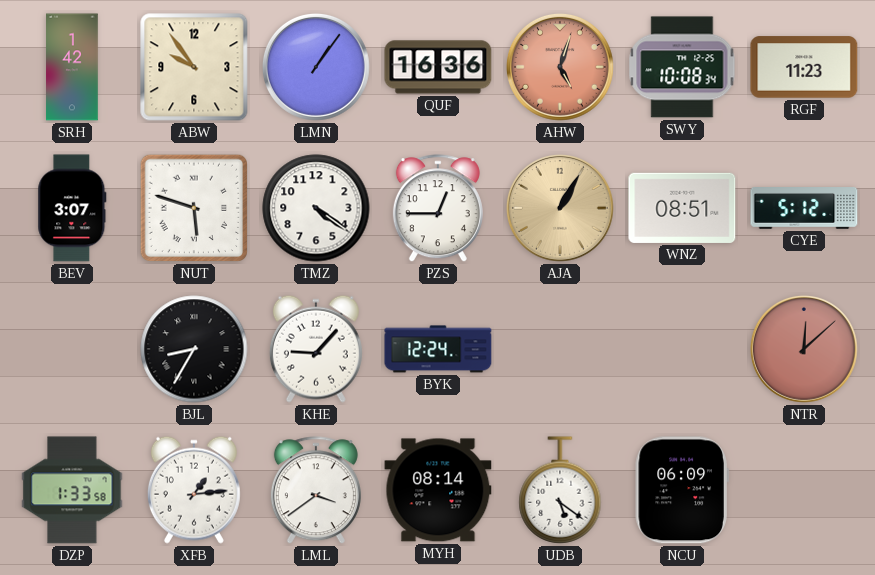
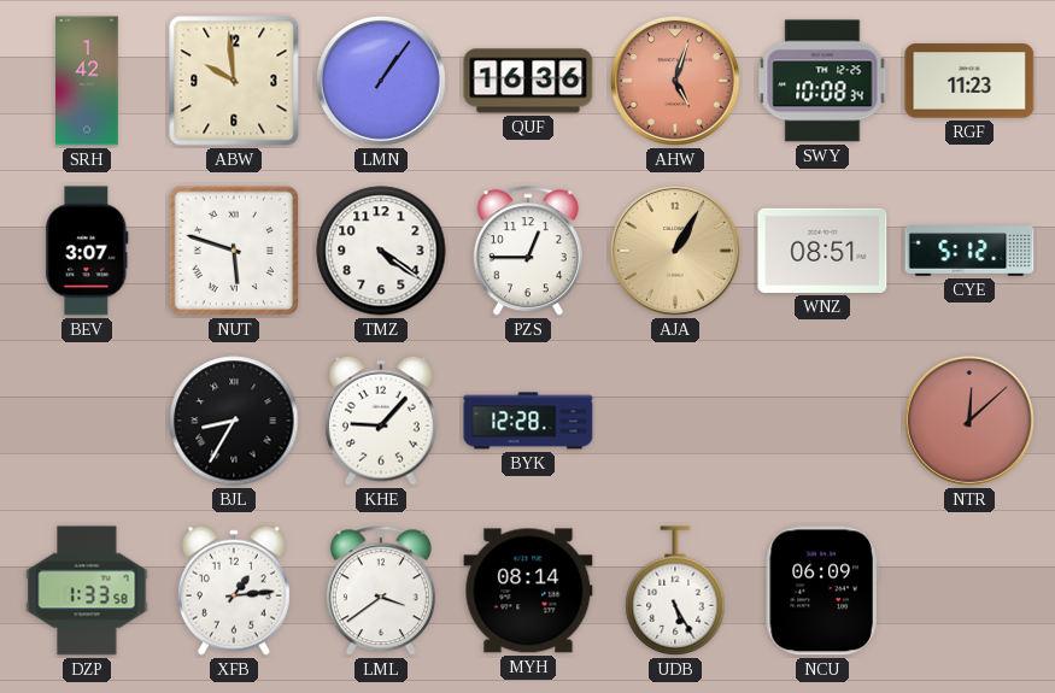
ABW: 9:54 -> 9:59 (234, 81)
BYK: 12:24 -> 12:28 (528, 421)
UDB: 5:21 -> 5:25 (675, 591)
